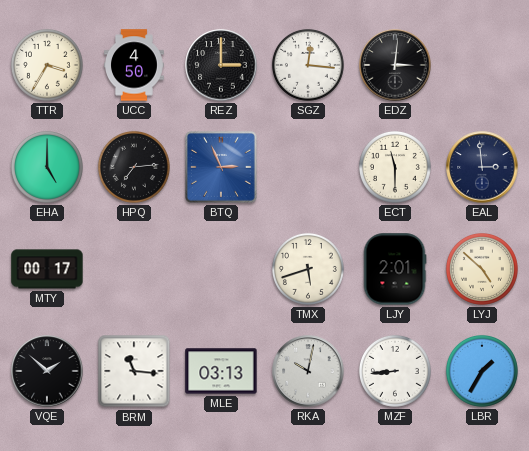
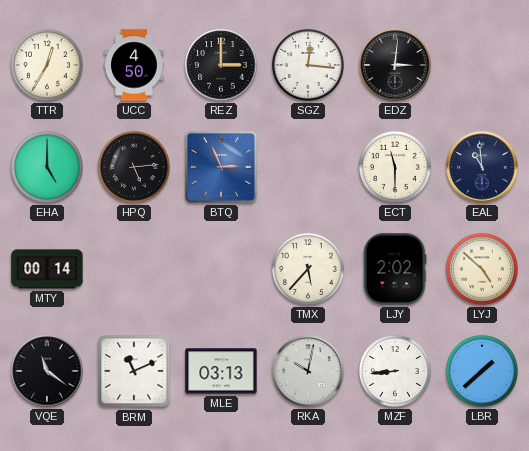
TTR: 3:35 -> 12:35 (47, 65)
HPQ: 7:14 -> 5:14 (134, 167)
EAL: 2:59 -> 10:59 (482, 167)
MTY: 00:17 -> 00:14 (47, 269)
TMX: 5:42 -> 5:37 (308, 269)
LJY: 2:01 -> 2:02 (395, 269)
VQE: 1:52 -> 11:21 (47, 371)
BRM: 11:16 -> 11:11 (134, 371)
LBR: 1:35 -> 1:38 (482, 371)
